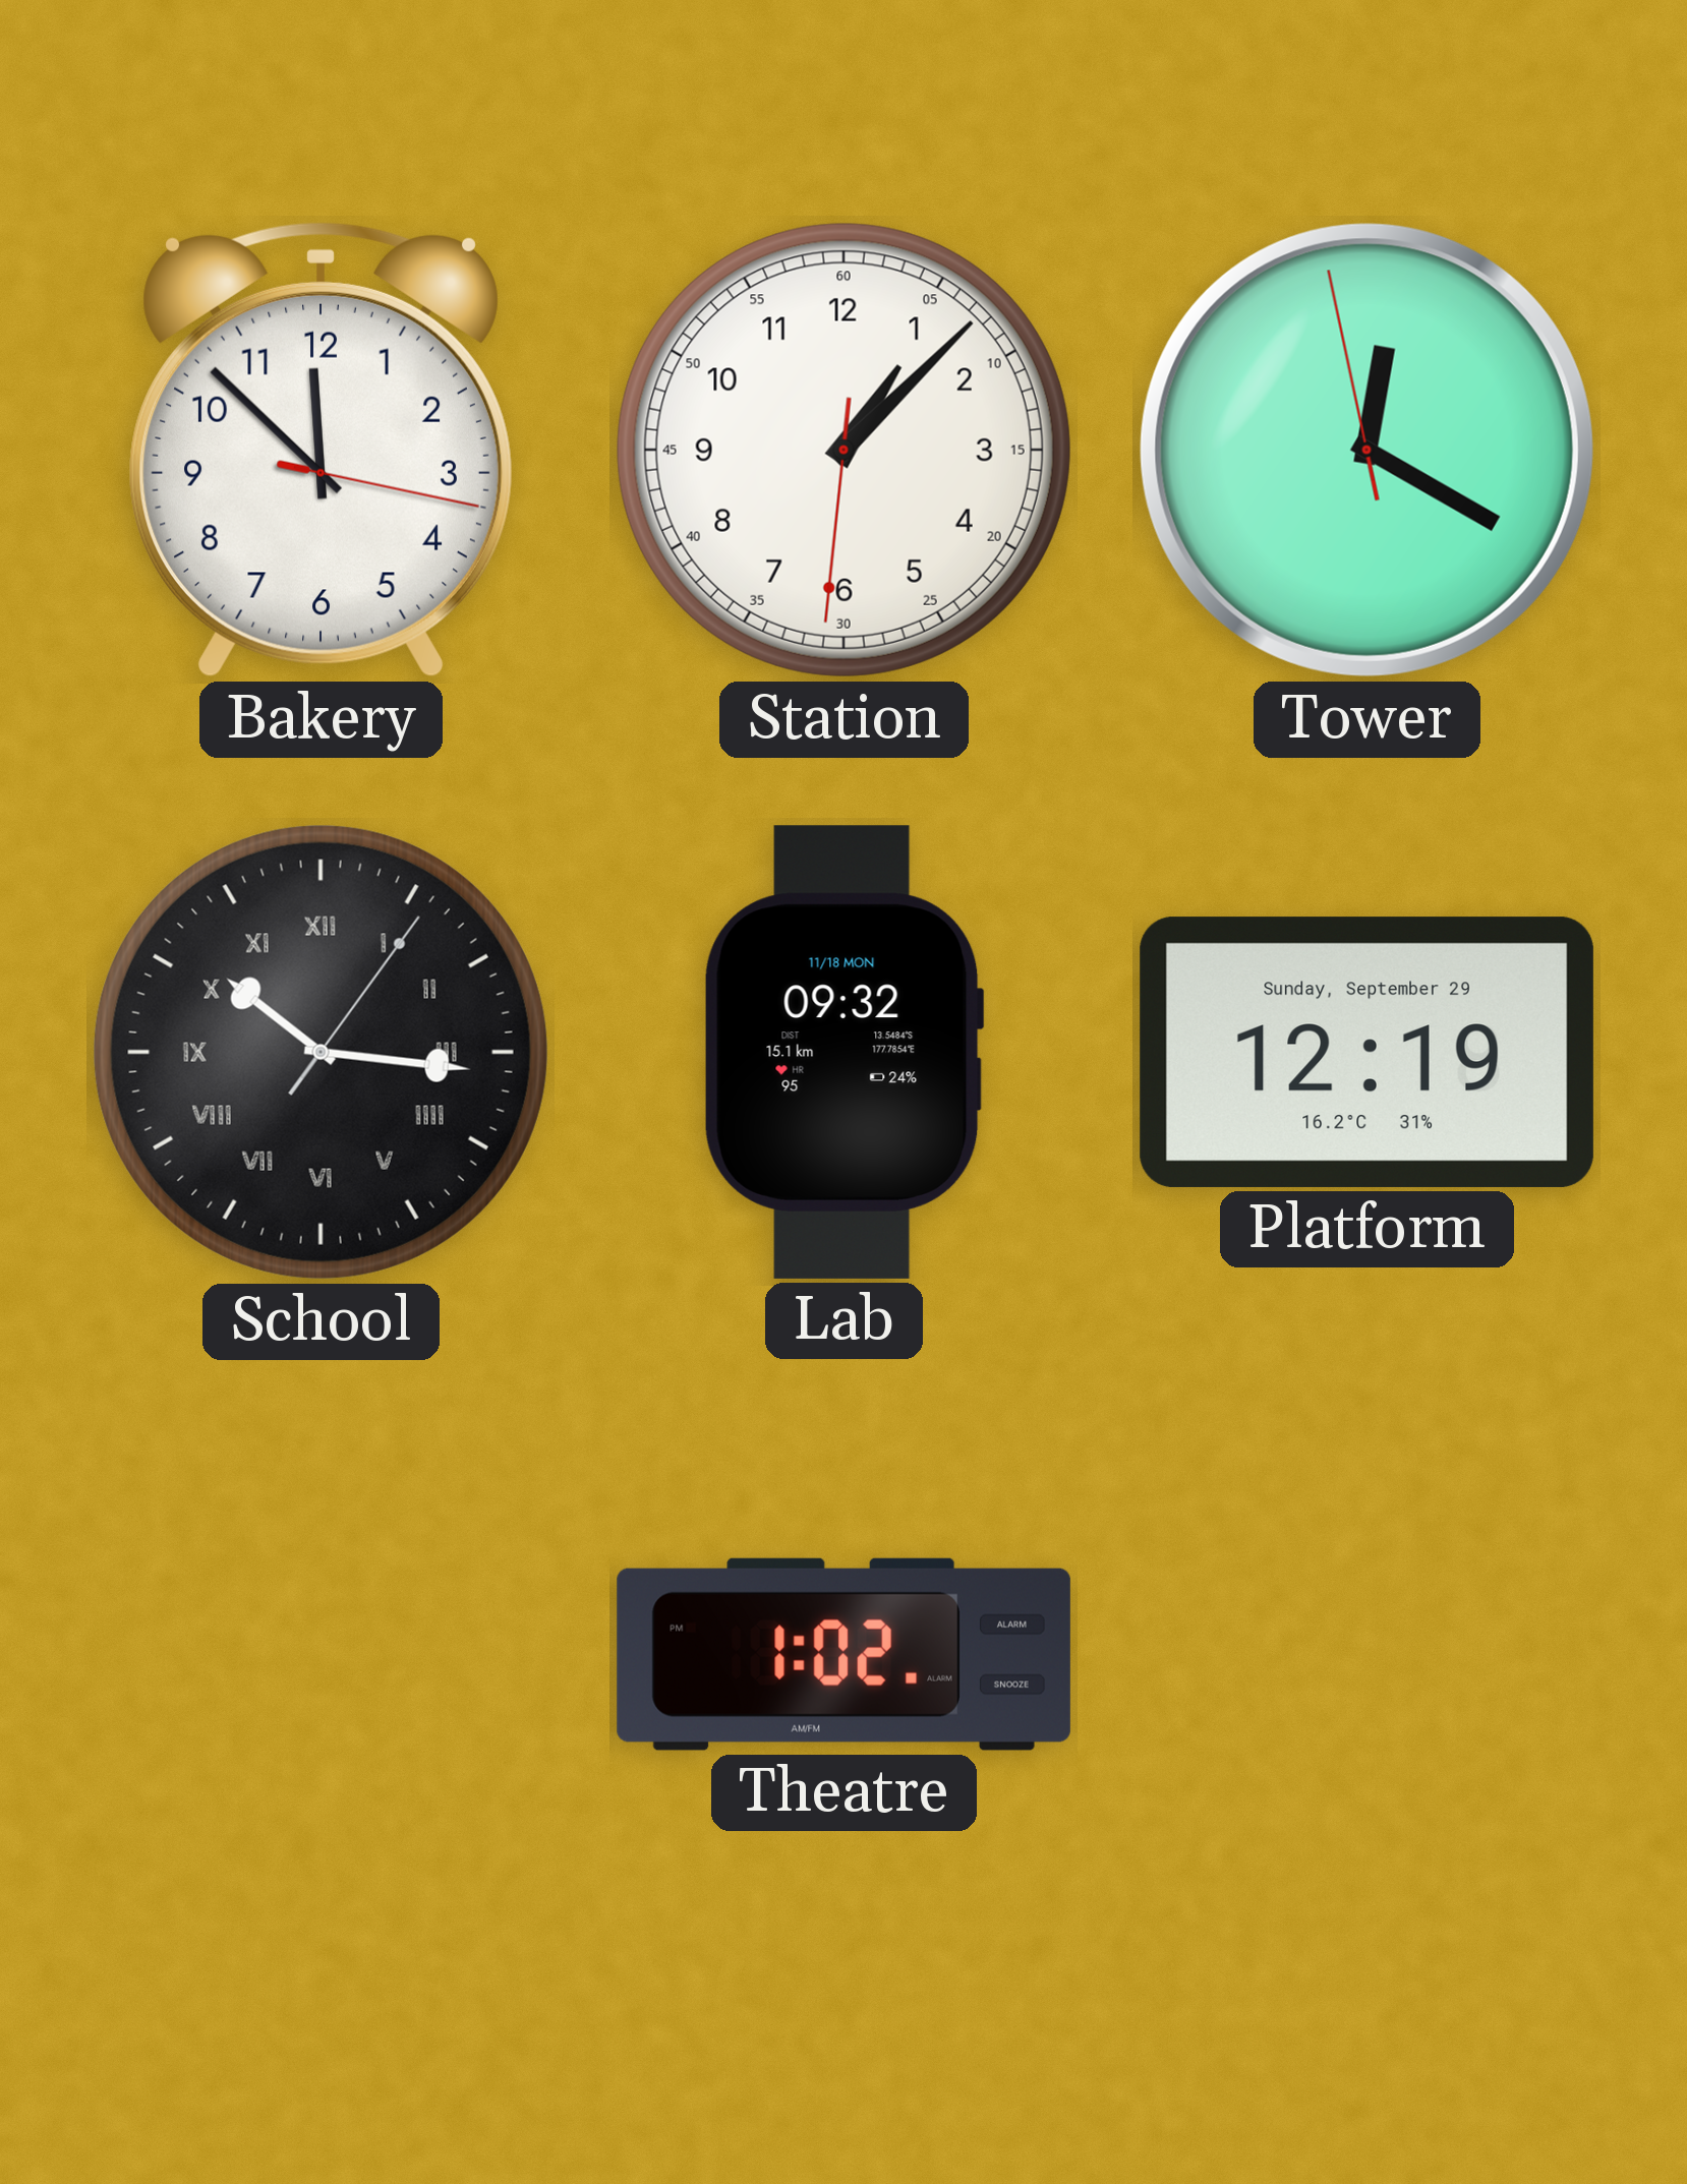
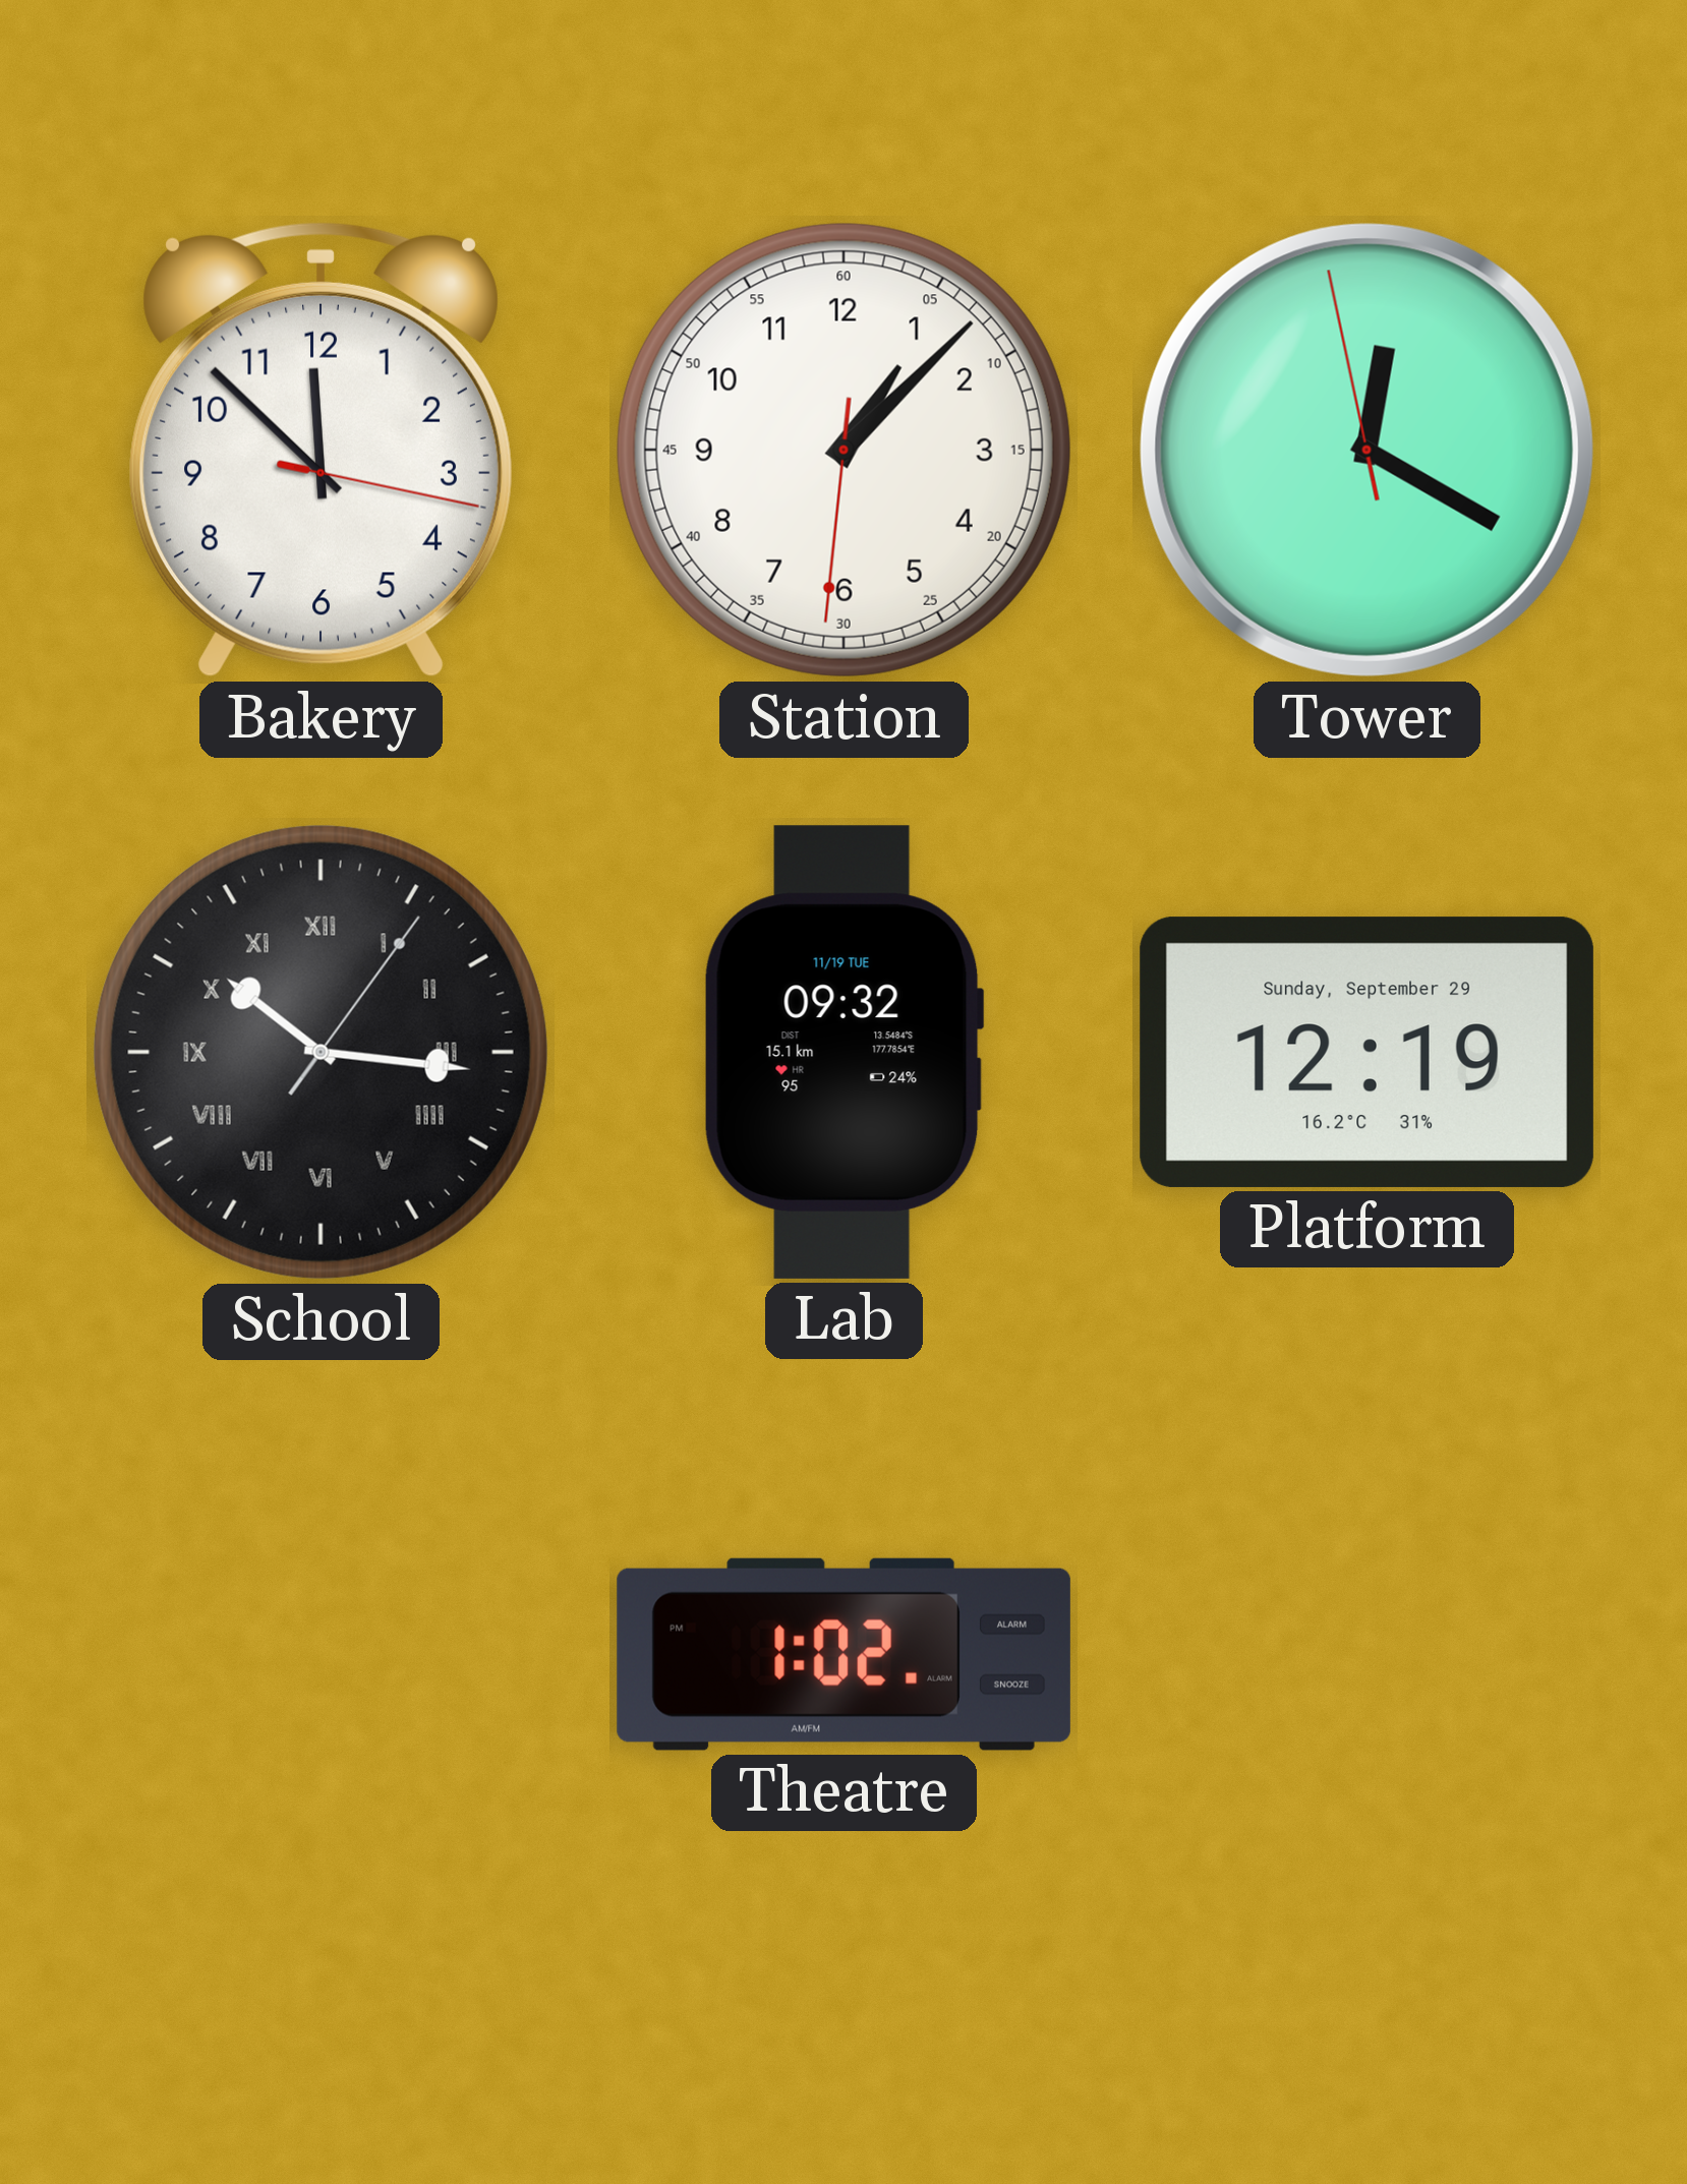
Lab date: 11/18 MON -> 11/19 TUE (843, 1052)
